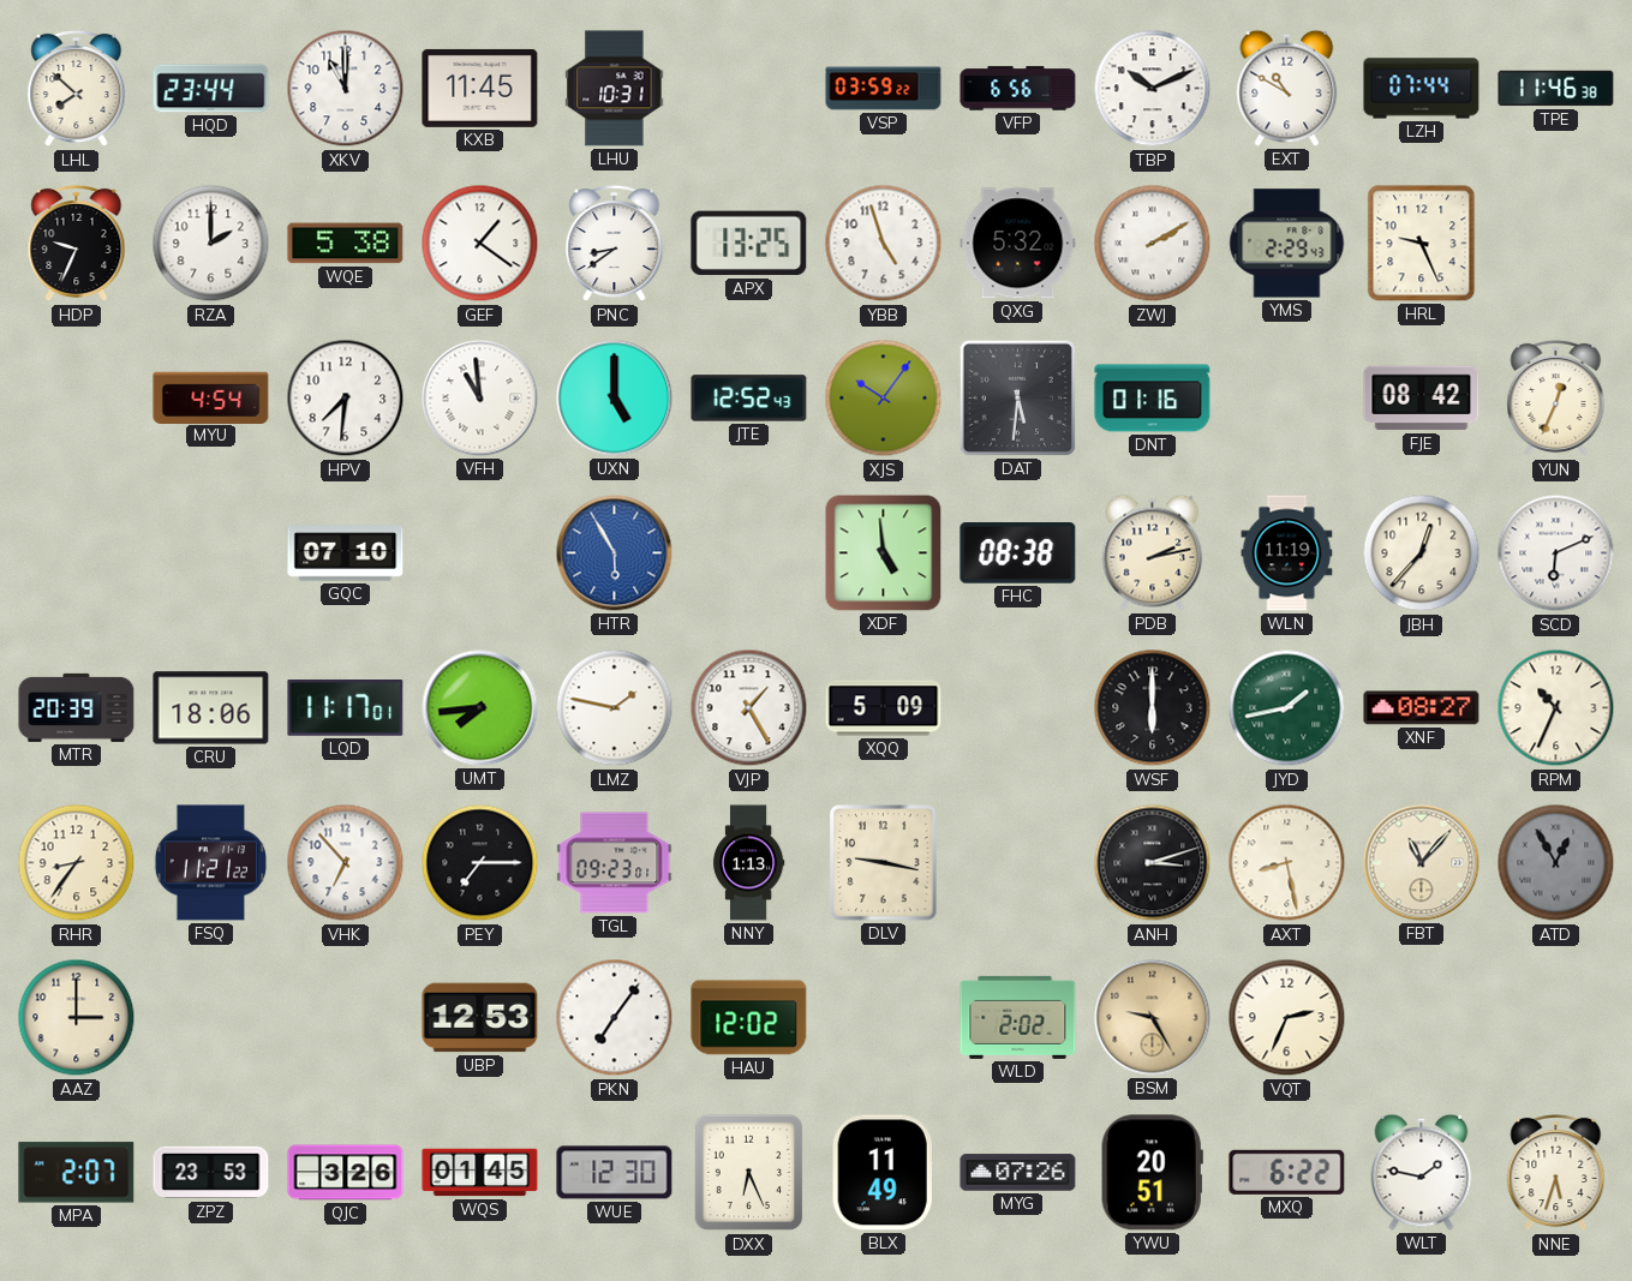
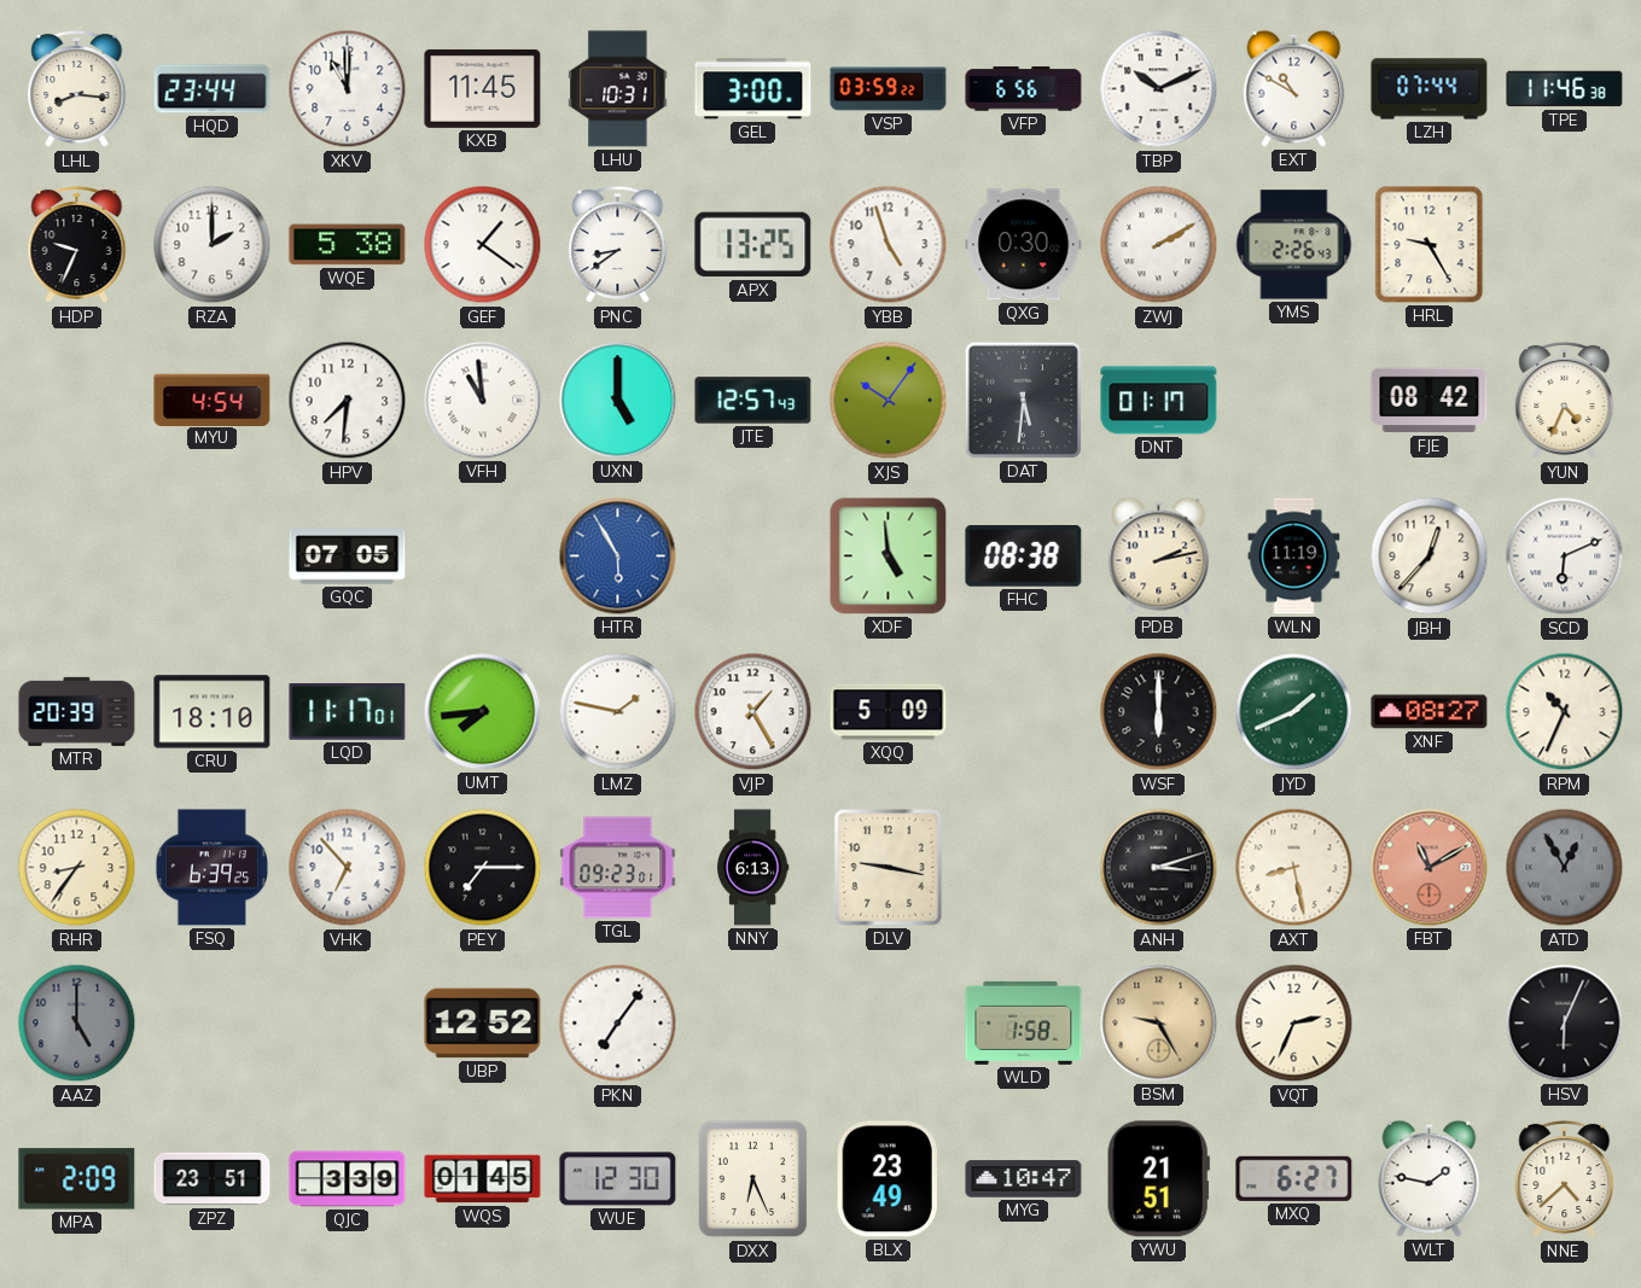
LHL: 7:52 -> 8:16 (77, 89)
GEL: none -> 3:00 (753, 89)
QXG: 5:32 -> 0:30 (1024, 245)
YMS: 2:29 -> 2:26 (1294, 245)
HRL: 9:26 -> 9:25 (1430, 245)
JTE: 12:52 -> 12:57 (753, 401)
DNT: 01:16 -> 01:17 (1159, 401)
YUN: 12:34 -> 4:34 (1565, 401)
GQC: 07:10 -> 07:05 (348, 556)
CRU: 18:06 -> 18:10 (213, 712)
JYD: 1:43 -> 1:41 (1294, 712)
FSQ: 11:21 -> 6:39 (213, 868)
NNY: 1:13 -> 6:13 (752, 868)
FBT: 11:07 -> 11:10 (1430, 868)
FBT dial: cream -> salmon (1430, 868)
AAZ: 3:00 -> 5:00 (77, 1024)
AAZ dial: cream -> grey (77, 1024)
UBP: 12:53 -> 12:52 (483, 1024)
HAU: 12:02 -> none (749, 1018)
WLD: 2:02 -> 1:58 (1024, 1022)
HSV: none -> 6:04 (1565, 1024)
MPA: 2:07 -> 2:09 (77, 1179)
ZPZ: 23:53 -> 23:51 (213, 1179)
QJC: 3:26 -> 3:39 (348, 1179)
BLX: 11:49 -> 23:49 (888, 1179)
MYG: 07:26 -> 10:47 (1024, 1179)
YWU: 20:51 -> 21:51 (1158, 1179)
MXQ: 6:22 -> 6:27 (1294, 1178)
NNE: 5:33 -> 4:38 (1565, 1179)
